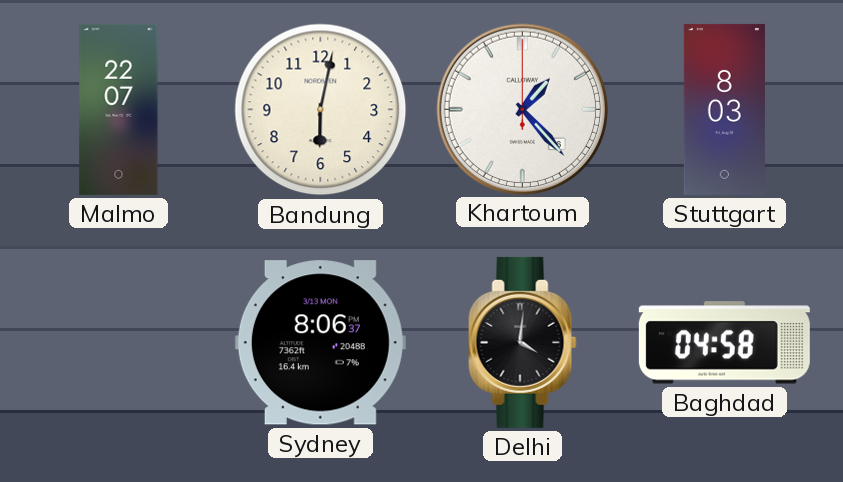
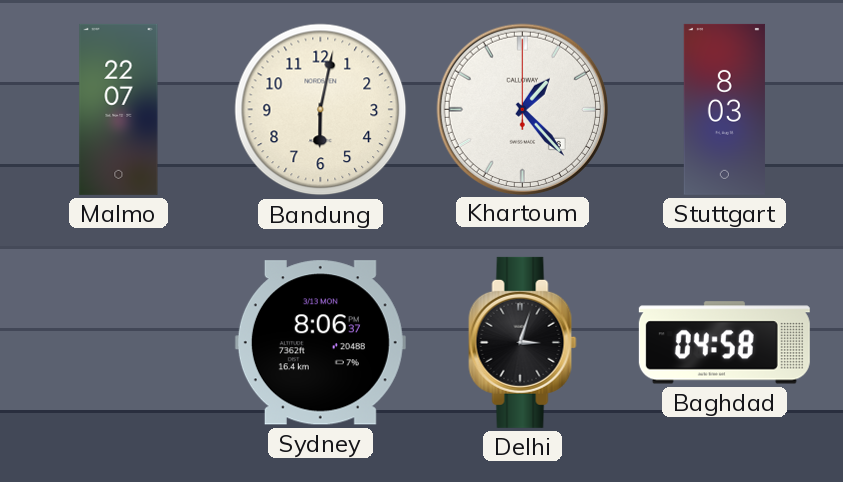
Delhi: 4:01 -> 3:03 (523, 342)
